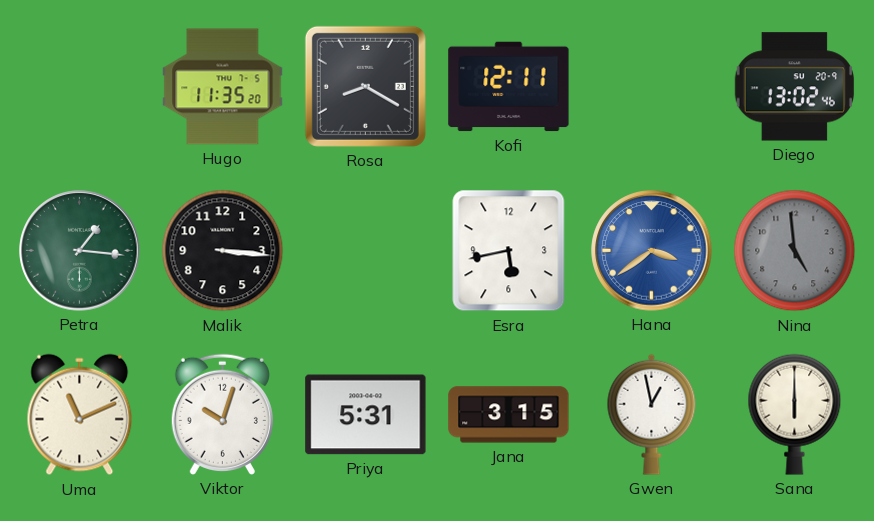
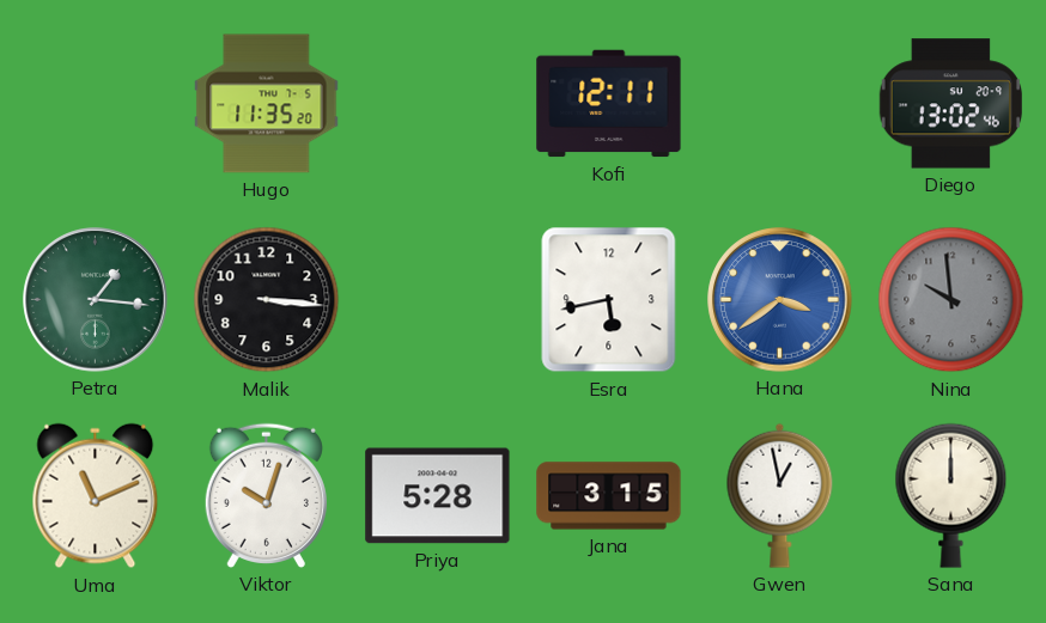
Rosa: 8:20 -> none (365, 86)
Nina: 4:59 -> 9:59 (951, 300)
Priya: 5:31 -> 5:28 (438, 496)
Sana: 6:00 -> 12:00 (951, 495)
